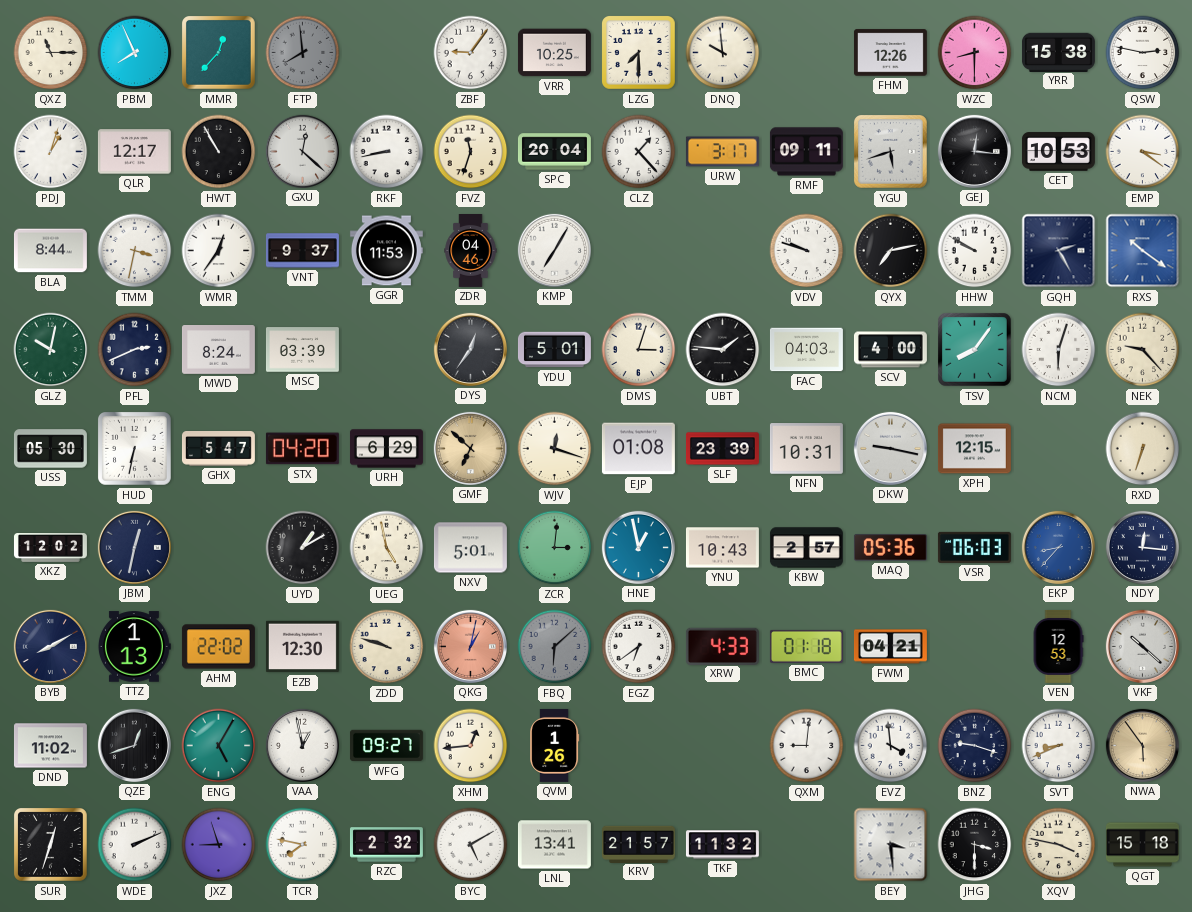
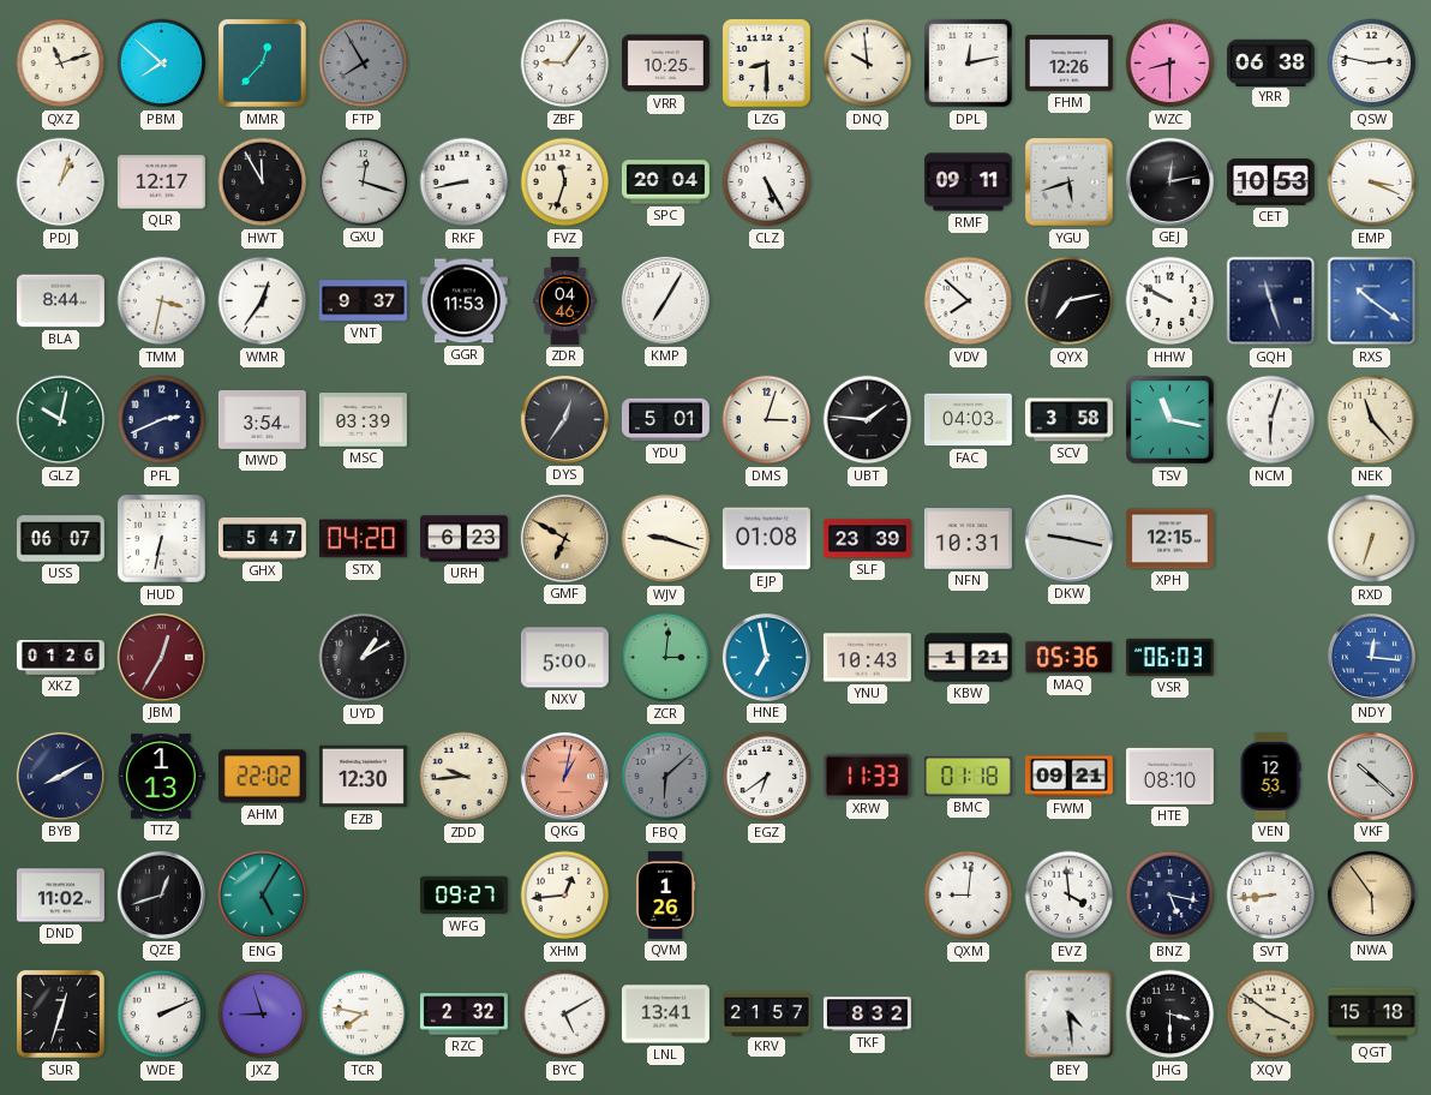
QXZ: 11:15 -> 11:12 (61, 64)
PBM: 7:56 -> 7:52 (162, 64)
FTP: 7:59 -> 7:55 (364, 64)
LZG: 7:30 -> 8:30 (767, 64)
DPL: none -> 12:13 (969, 64)
YRR: 15:38 -> 06:38 (1270, 62)
HWT: 10:55 -> 11:55 (263, 182)
GXU: 12:22 -> 12:18 (363, 181)
CLZ: 1:23 -> 5:25 (767, 182)
URW: 3:17 -> none (722, 152)
GEJ: 12:16 -> 12:13 (1169, 181)
EMP: 3:21 -> 3:19 (1372, 182)
VDV: 9:48 -> 7:52 (969, 301)
GQH: 2:25 -> 11:27 (1271, 301)
MWD: 8:24 -> 3:54 (262, 420)
SCV: 4:00 -> 3:58 (1068, 420)
TSV: 8:06 -> 11:17 (1170, 420)
NEK: 9:23 -> 11:23 (1372, 420)
USS: 05:30 -> 06:07 (60, 539)
URH: 6:29 -> 6:23 (465, 539)
GMF: 6:52 -> 6:50 (564, 538)
WJV: 12:18 -> 9:18 (666, 539)
XKZ: 12:02 -> 01:26 (60, 658)
JBM: 12:32 -> 12:35 (161, 657)
JBM dial: navy -> burgundy (161, 657)
UEG: 4:58 -> none (387, 548)
NXV: 5:01 -> 5:00 (564, 658)
HNE: 12:58 -> 6:58 (766, 657)
KBW: 2:57 -> 1:21 (968, 658)
EKP: 8:37 -> none (1058, 547)
NDY dial: navy -> blue (1371, 657)
ZDD: 9:48 -> 9:44 (465, 777)
XRW: 4:33 -> 11:33 (867, 776)
FWM: 04:21 -> 09:21 (1068, 777)
HTE: none -> 08:10 (1169, 776)
VAA: 12:58 -> none (302, 745)
BNZ: 9:18 -> 5:17 (1170, 896)
SVT: 8:41 -> 8:44 (1271, 896)
TKF: 11:32 -> 8:32 (867, 1015)
BEY: 3:29 -> 4:29 (1070, 1015)
XQV: 3:47 -> 3:51 (1271, 1015)
